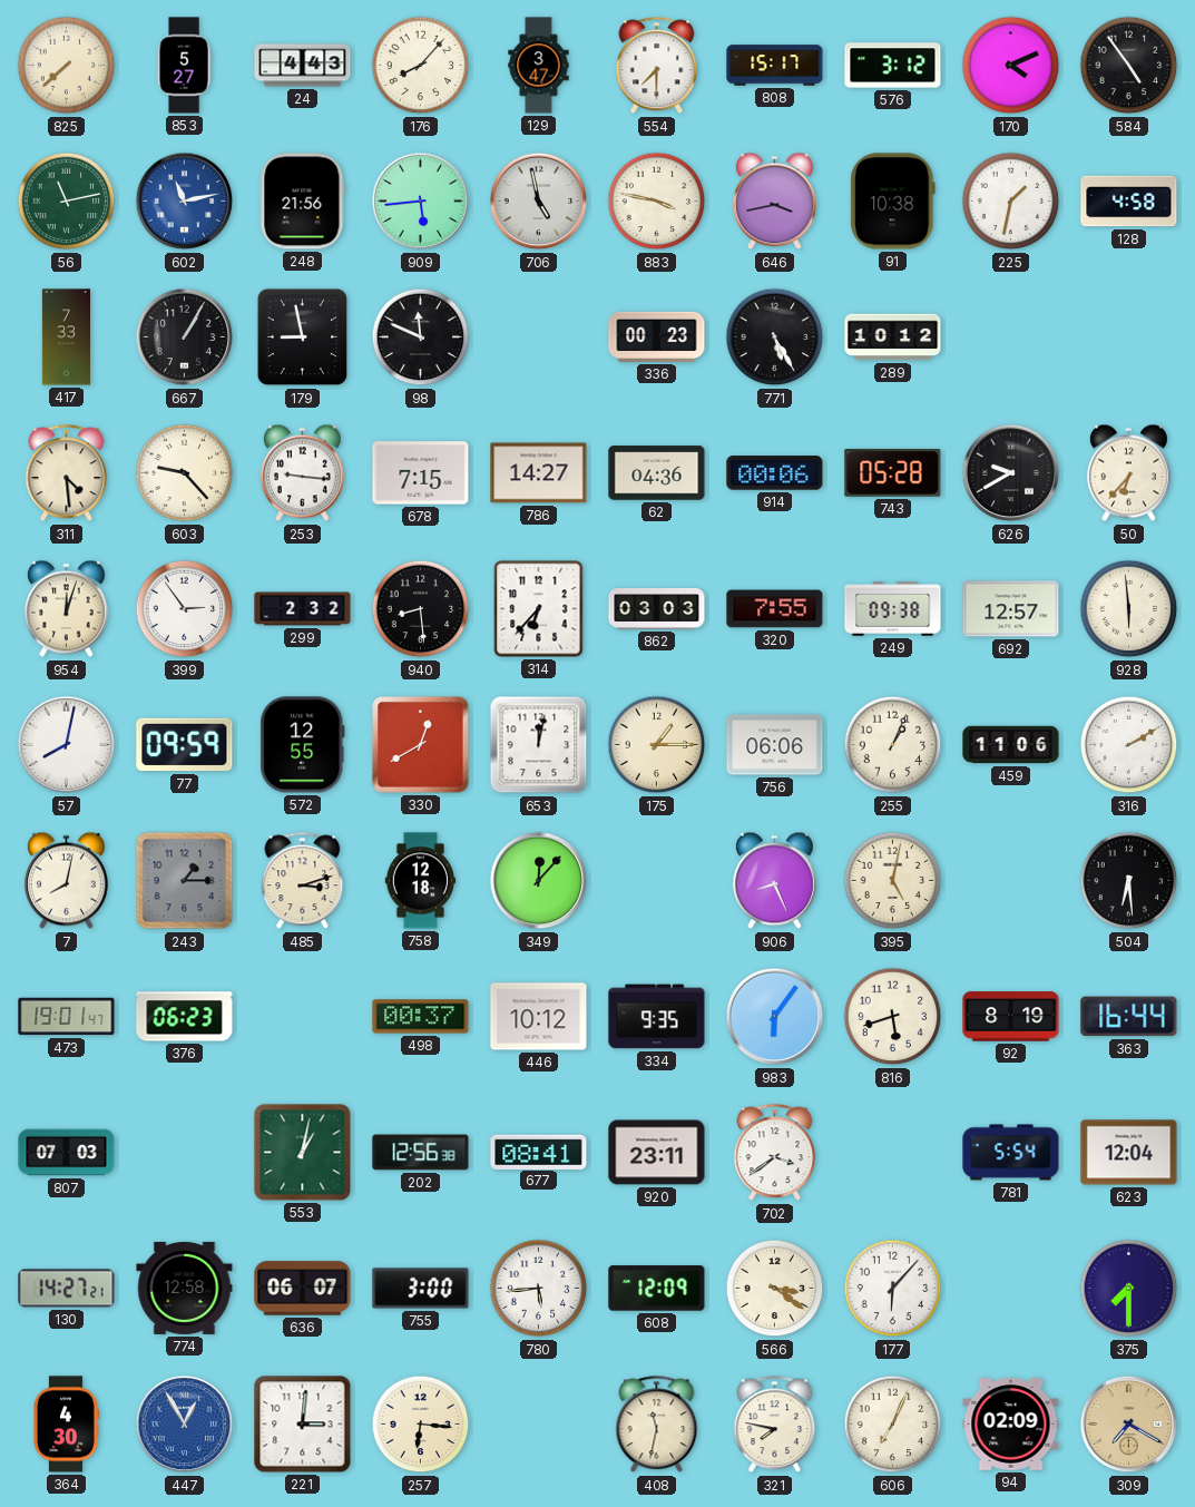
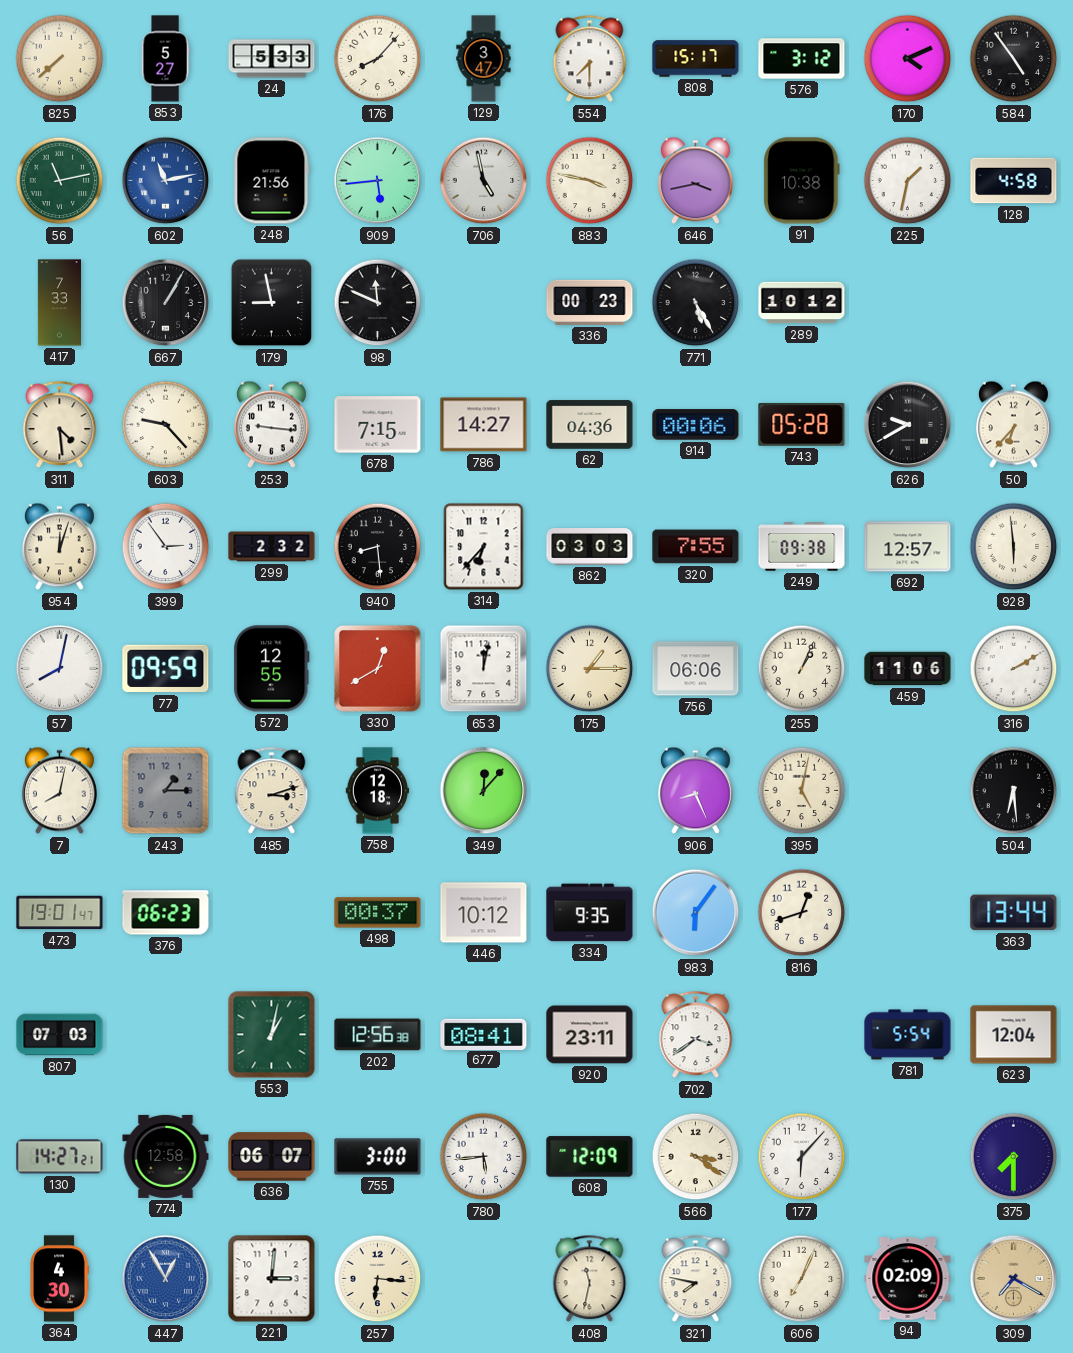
24: 4:43 -> 5:33 (272, 59)
816: 5:42 -> 12:42 (802, 913)
92: 8:19 -> none (1011, 1017)
363: 16:44 -> 13:44 (1014, 913)
